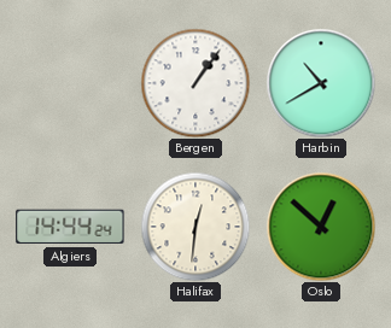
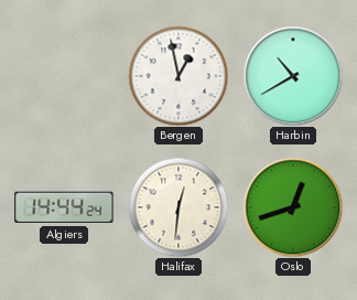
Bergen: 1:06 -> 12:58 (178, 76)
Oslo: 12:52 -> 12:42 (293, 207)
